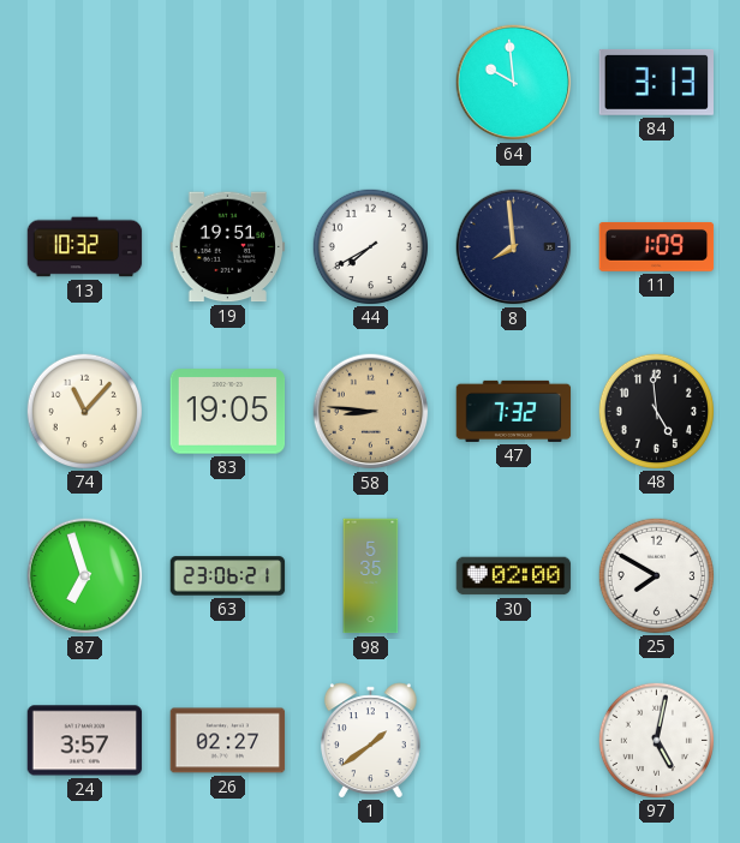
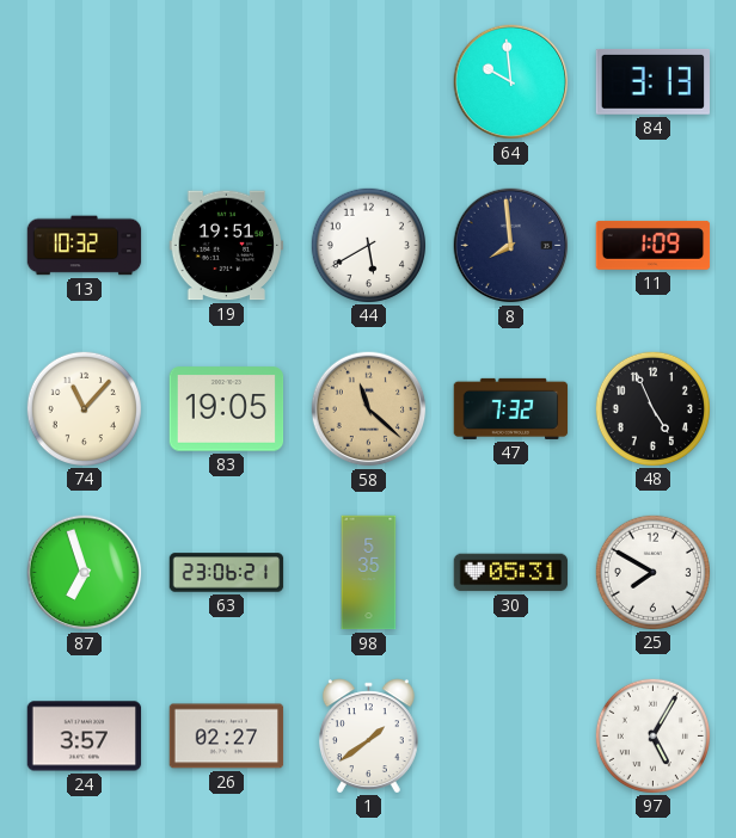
44: 7:40 -> 5:40 (368, 245)
58: 8:46 -> 11:22 (369, 409)
48: 4:59 -> 4:56 (652, 408)
30: 02:00 -> 05:31 (511, 573)
97: 5:02 -> 5:05 (652, 735)
